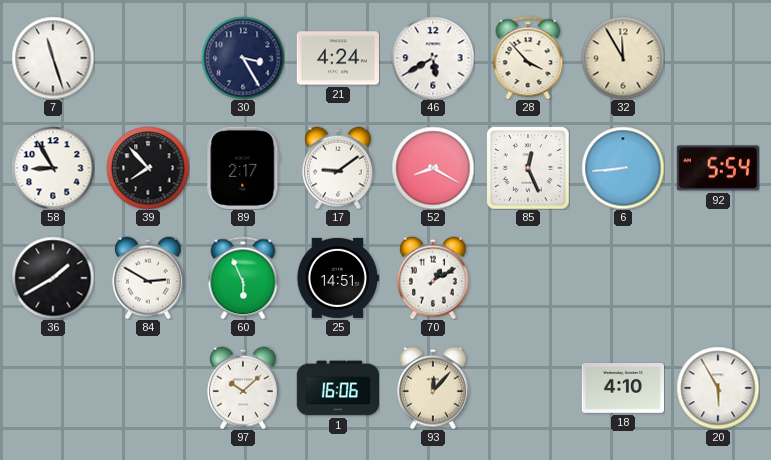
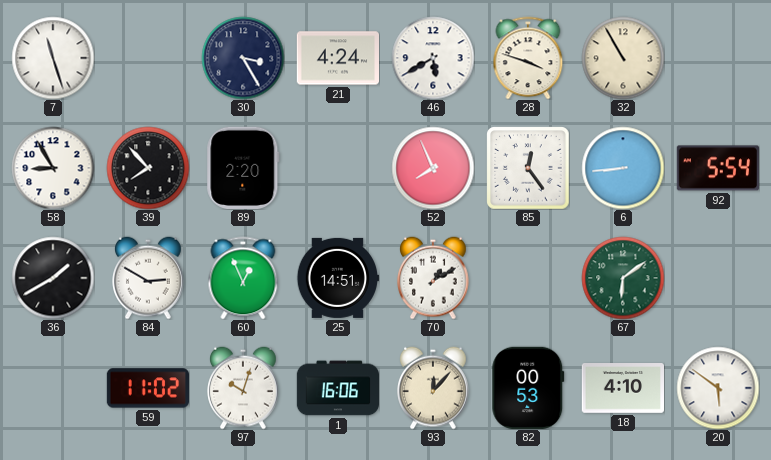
28: 3:53 -> 3:48 (528, 58)
32: 11:55 -> 10:55 (623, 58)
89: 2:17 -> 2:20 (243, 168)
17: 9:09 -> none (338, 168)
52: 8:20 -> 7:56 (433, 168)
85: 12:26 -> 12:24 (528, 168)
60: 5:56 -> 12:56 (243, 278)
67: none -> 6:09 (623, 278)
59: none -> 11:02 (147, 388)
97: 10:08 -> 10:03 (243, 388)
82: none -> 00:53 (528, 388)
20: 5:55 -> 5:51 (718, 388)
